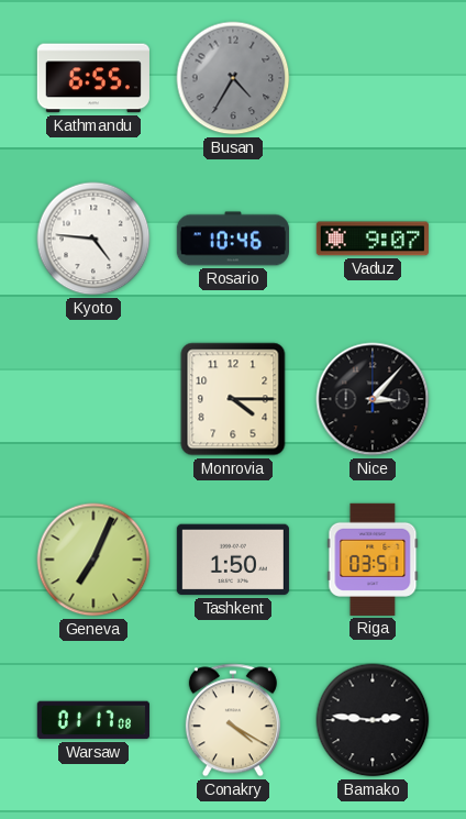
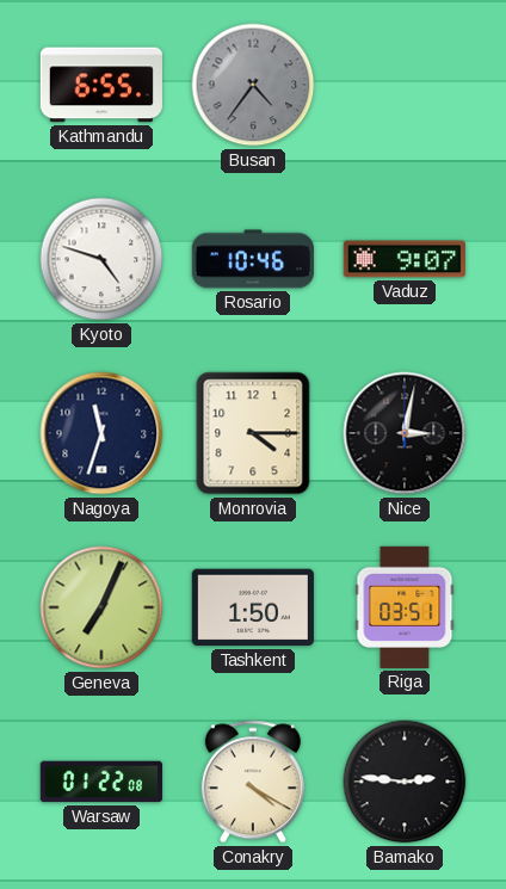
Busan: 4:35 -> 4:36 (253, 85)
Kyoto: 4:46 -> 4:48 (101, 259)
Nagoya: none -> 11:33 (101, 433)
Nice: 3:07 -> 3:02 (405, 433)
Warsaw: 01:17 -> 01:22 (101, 782)
